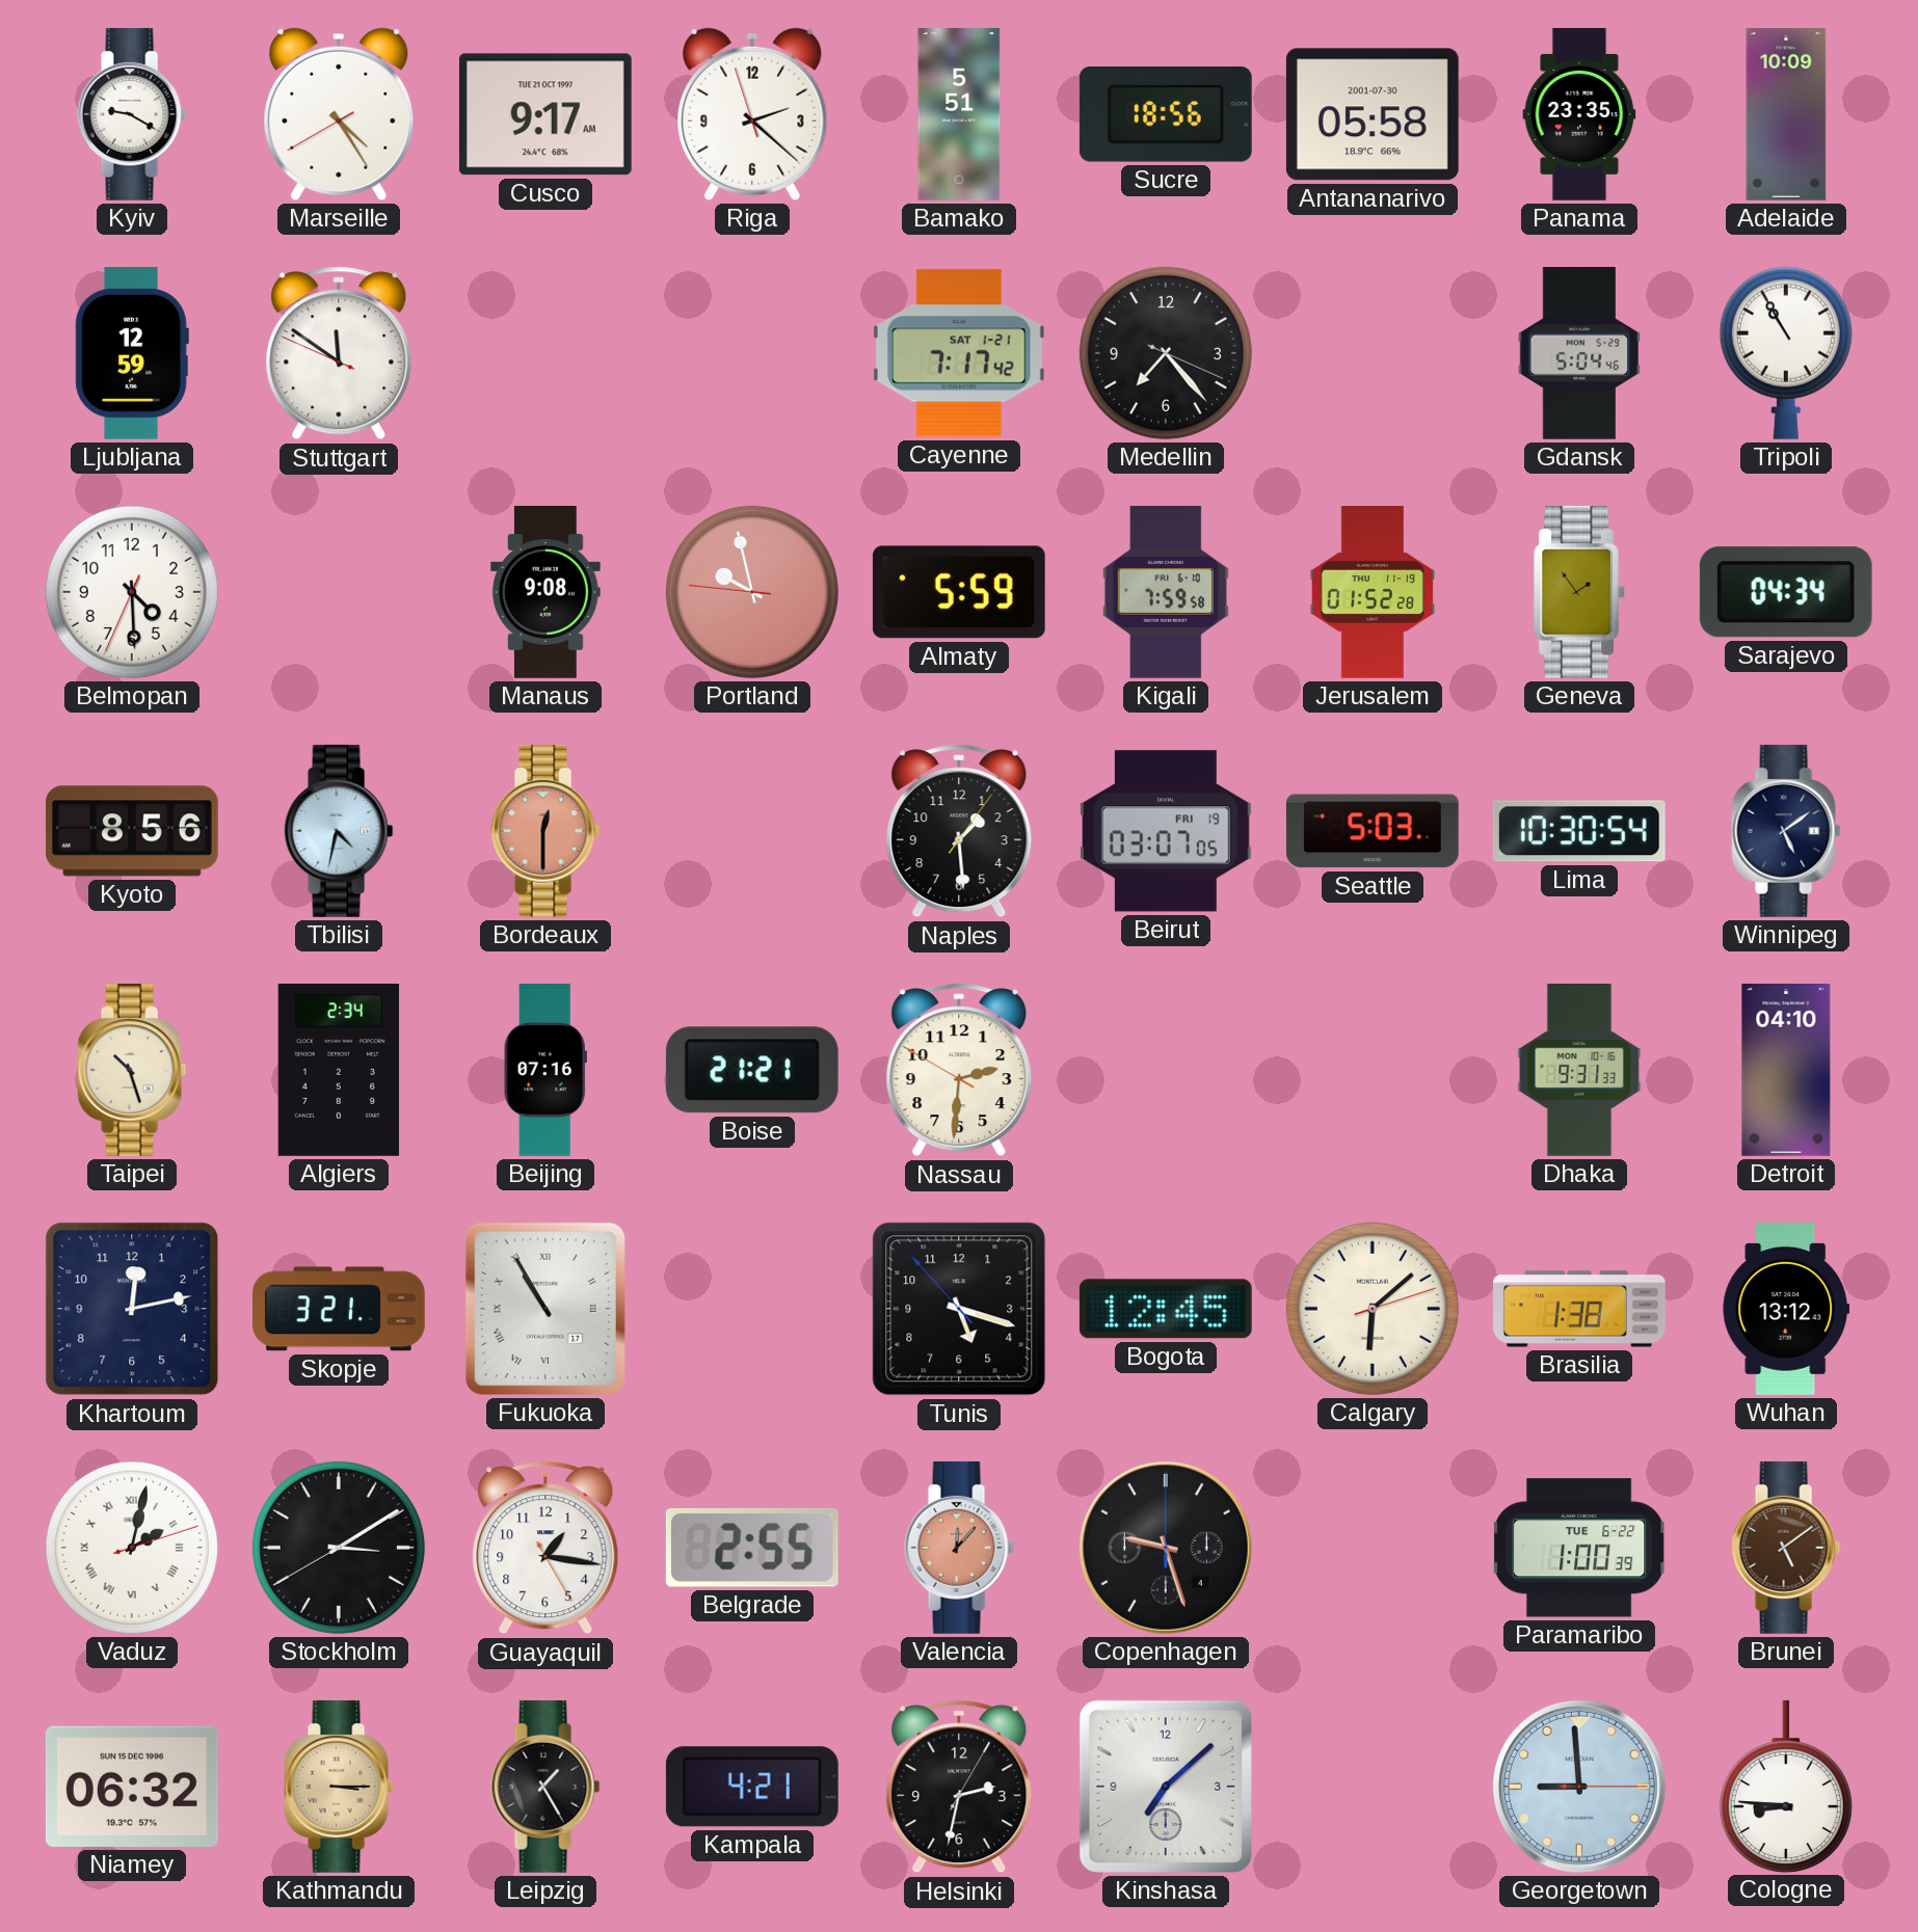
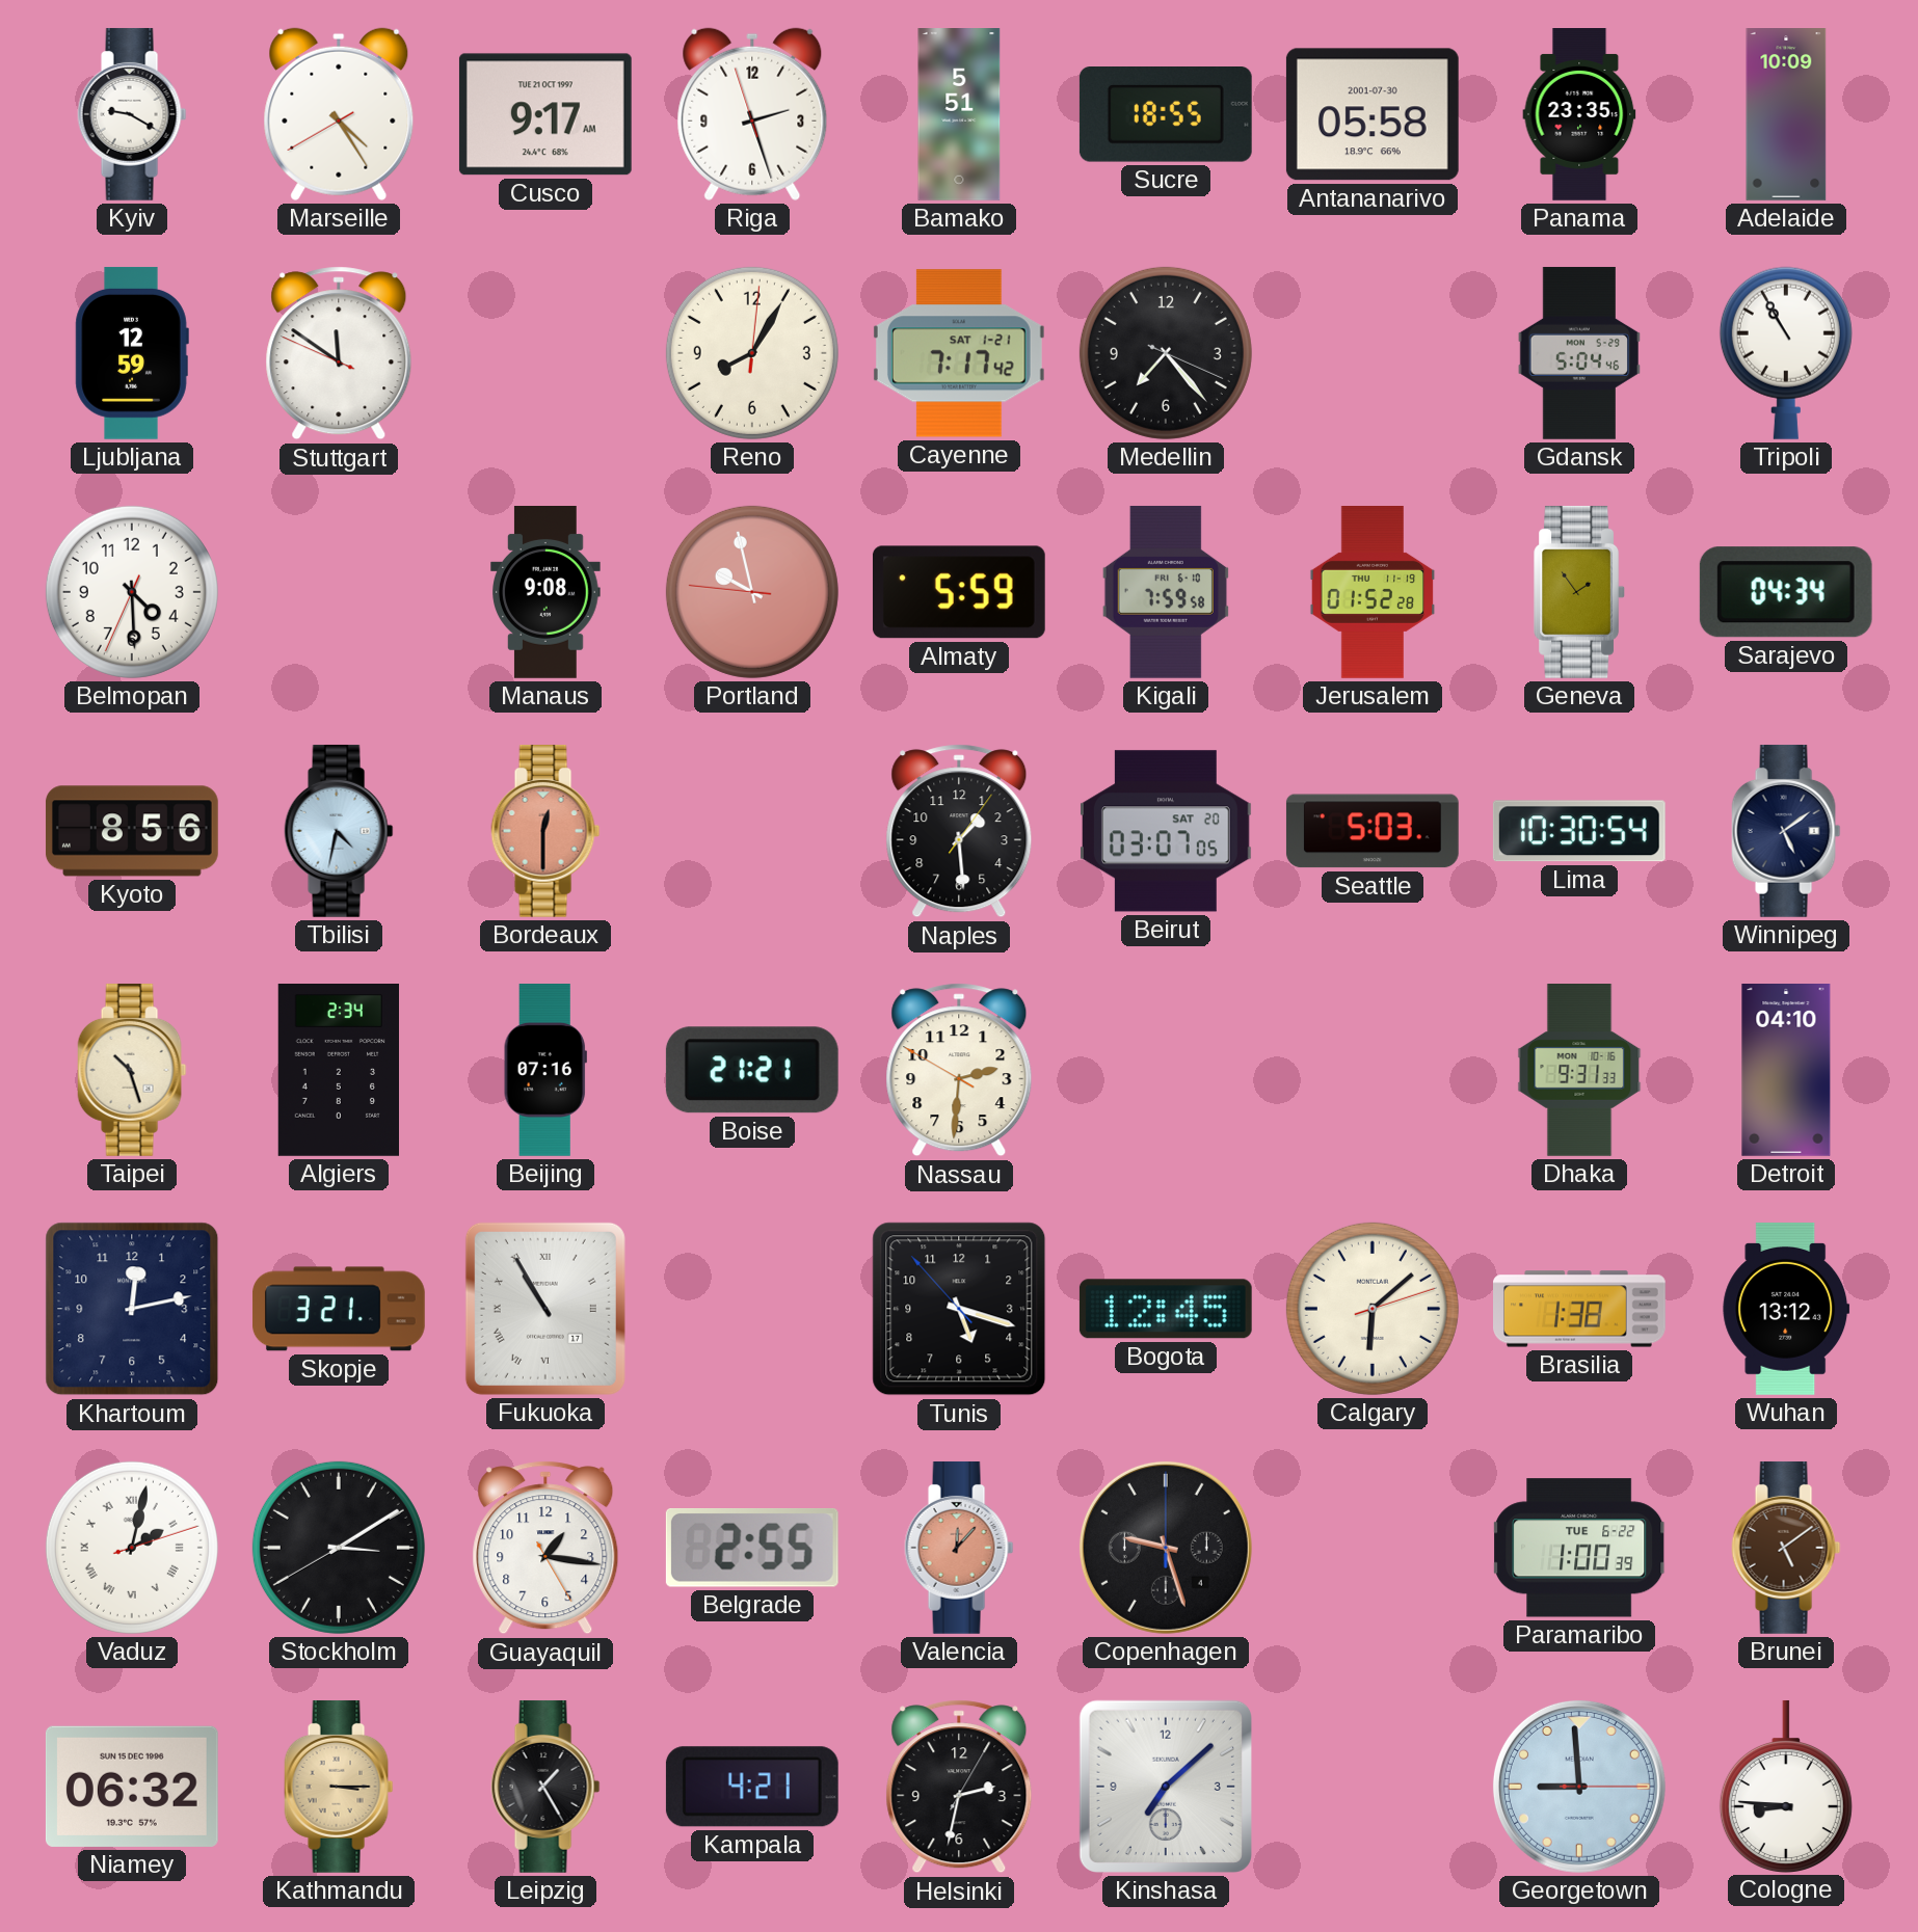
Riga: 2:21 -> 2:26 (752, 114)
Sucre: 18:56 -> 18:55 (1166, 115)
Reno: none -> 8:05 (752, 353)
Beirut date: FRI 19 -> SAT 20 (1166, 831)
